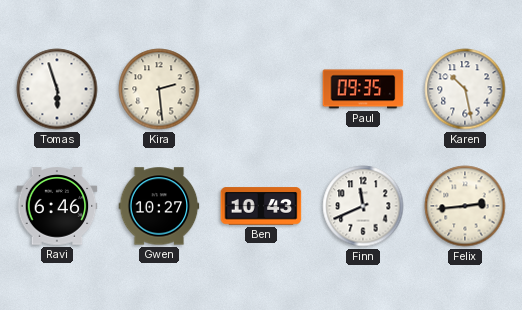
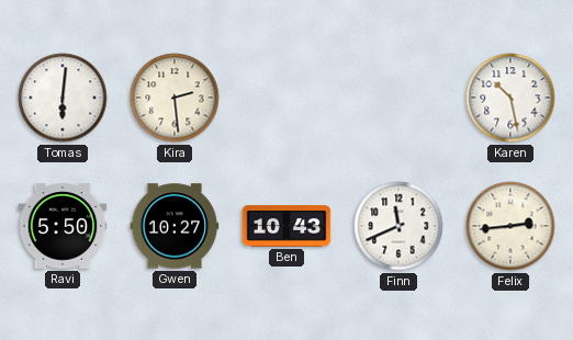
Tomas: 5:57 -> 6:01 (63, 98)
Paul: 09:35 -> none (363, 89)
Ravi: 6:46 -> 5:50 (63, 226)
